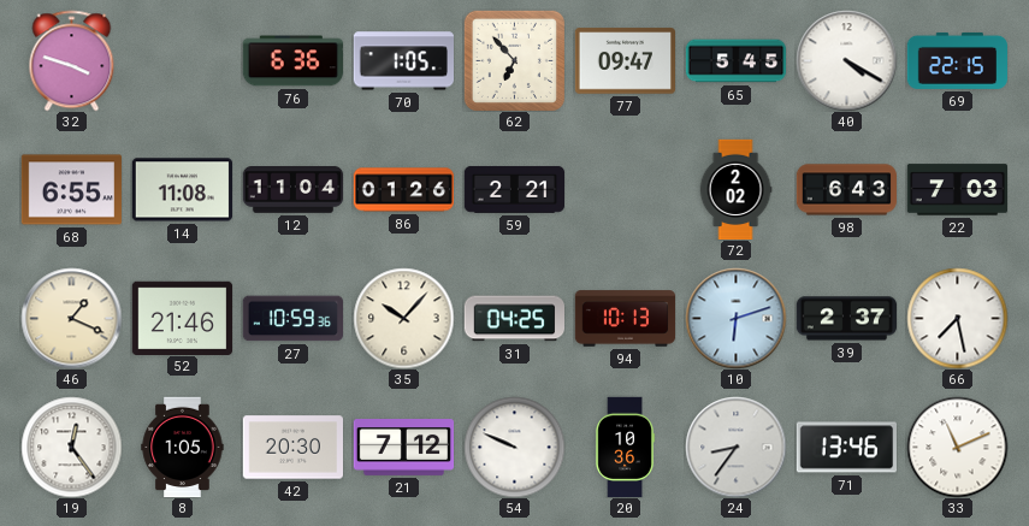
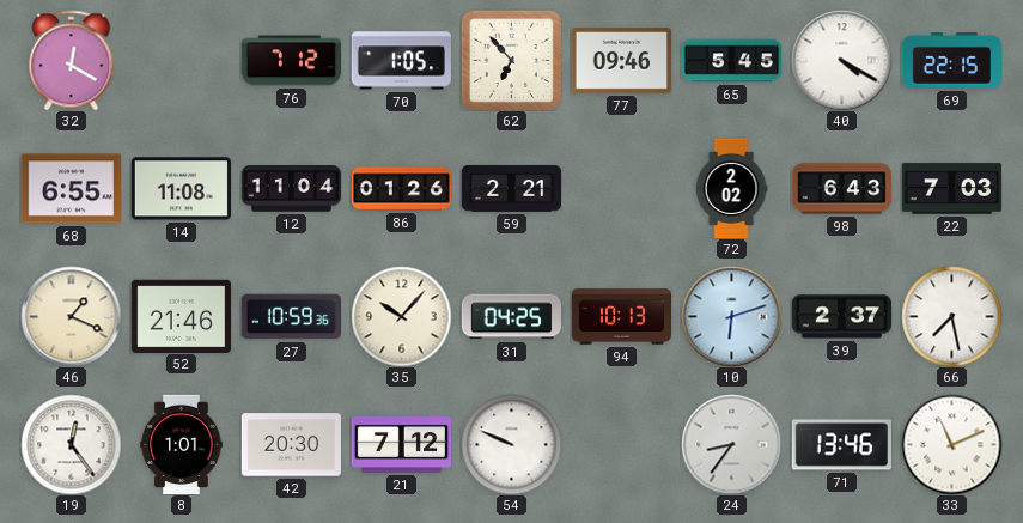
32: 3:48 -> 12:20 (72, 60)
76: 6:36 -> 7:12 (291, 61)
77: 09:47 -> 09:46 (621, 61)
8: 1:05 -> 1:01 (182, 444)
20: 10:36 -> none (625, 447)
